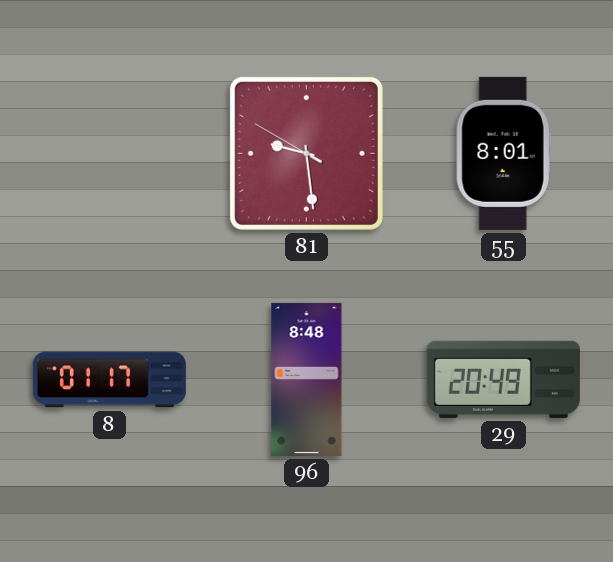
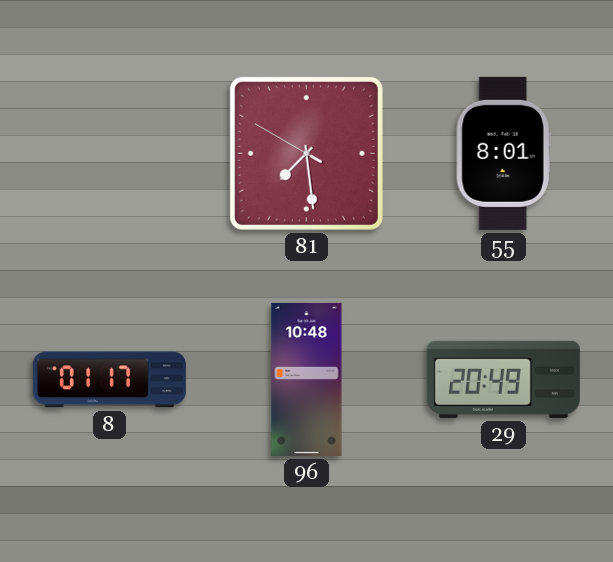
81: 9:28 -> 7:28 (306, 153)
96: 8:48 -> 10:48 (307, 379)
